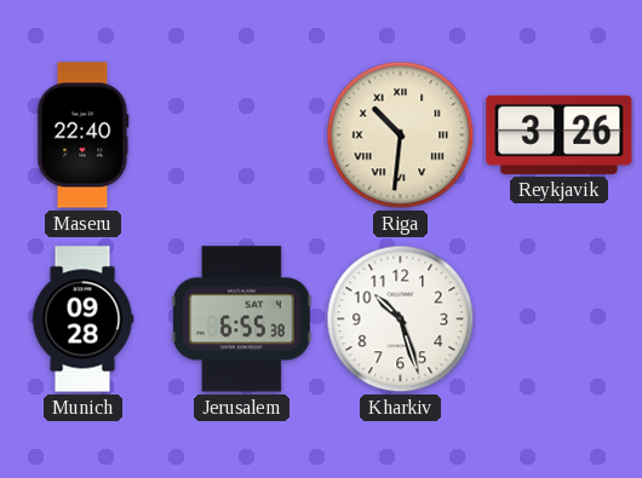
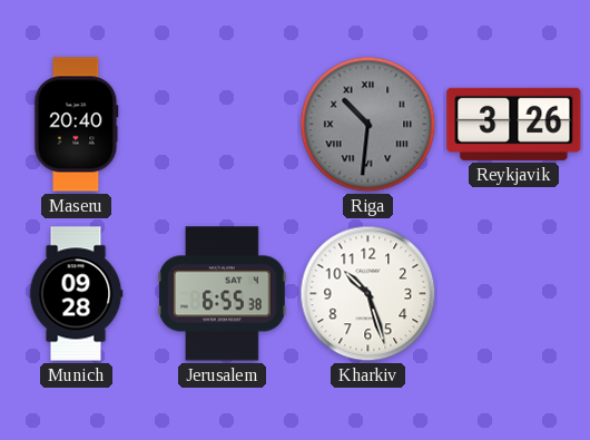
Maseru: 22:40 -> 20:40 (77, 125)
Riga dial: cream -> grey (368, 125)
